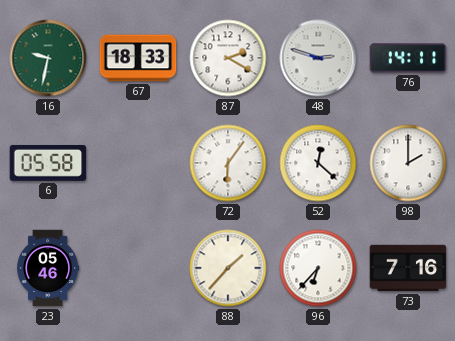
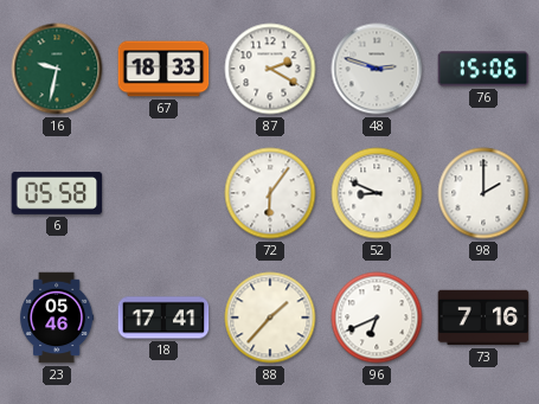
76: 14:11 -> 15:06 (483, 69)
52: 12:22 -> 8:49 (377, 193)
18: none -> 17:41 (163, 318)
96: 6:37 -> 6:41 (377, 318)
